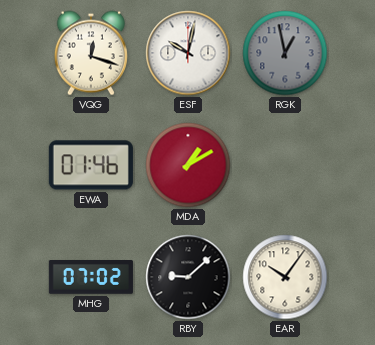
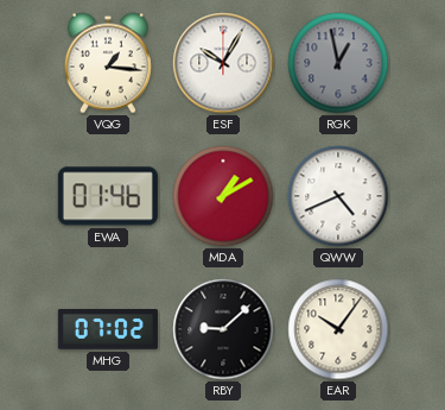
VQG: 12:18 -> 1:16 (108, 63)
ESF: 10:02 -> 10:05 (223, 63)
QWW: none -> 4:41 (338, 196)
